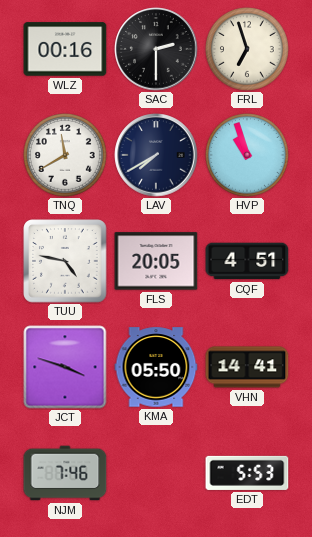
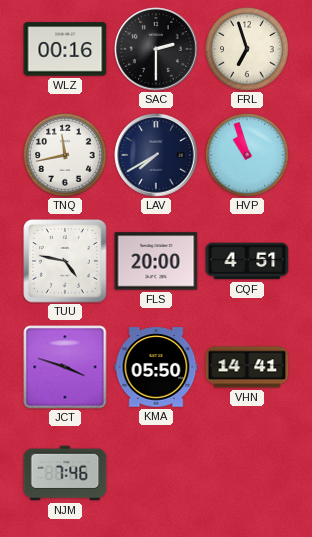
TNQ: 11:40 -> 11:43 (66, 156)
FLS: 20:05 -> 20:00 (156, 261)
EDT: 5:53 -> none (247, 473)
